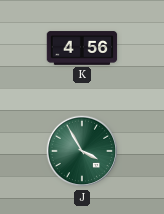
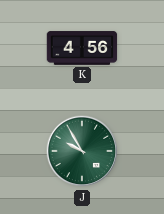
J: 3:55 -> 9:55 (82, 151)
